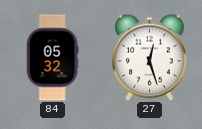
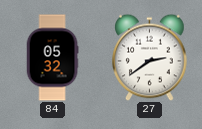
27: 12:27 -> 2:39 (150, 57)
